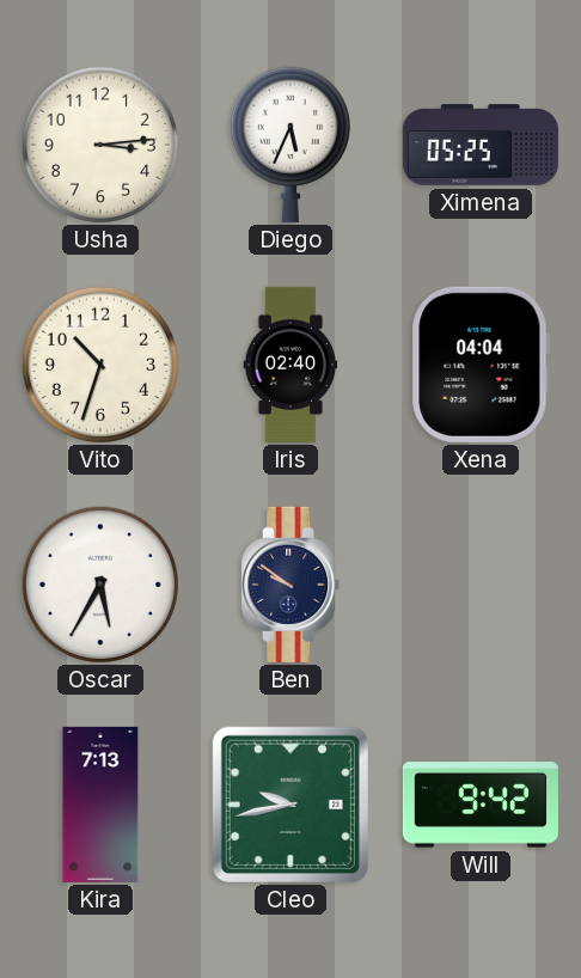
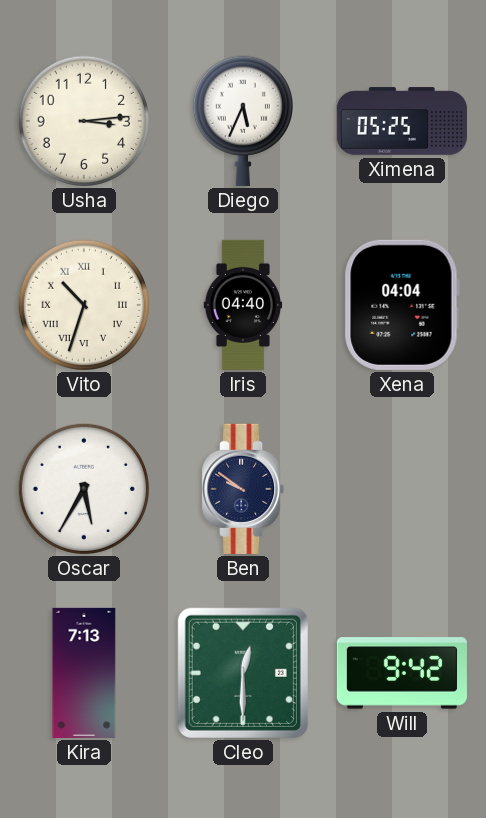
Vito numerals: Arabic -> Roman (84, 305)
Iris: 02:40 -> 04:40 (243, 305)
Cleo: 9:43 -> 12:30 (243, 673)
